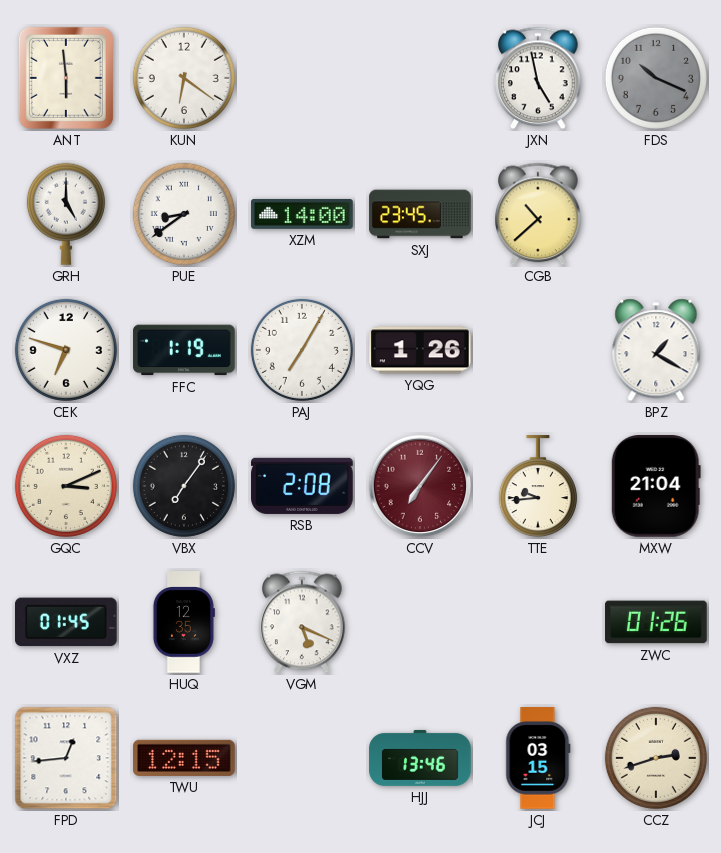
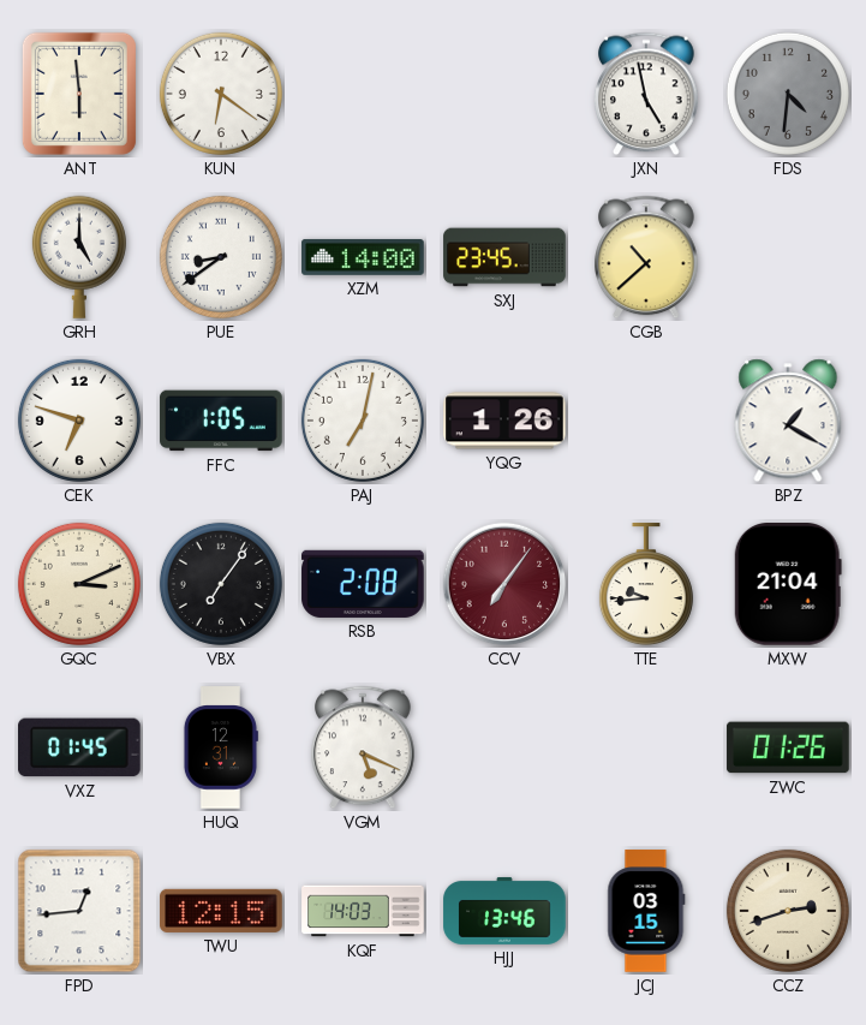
FDS: 10:19 -> 4:31 (788, 94)
FFC: 1:19 -> 1:05 (221, 421)
PAJ: 7:05 -> 7:02 (363, 421)
HUQ: 12:35 -> 12:31 (220, 747)
KQF: none -> 14:03 (363, 911)
